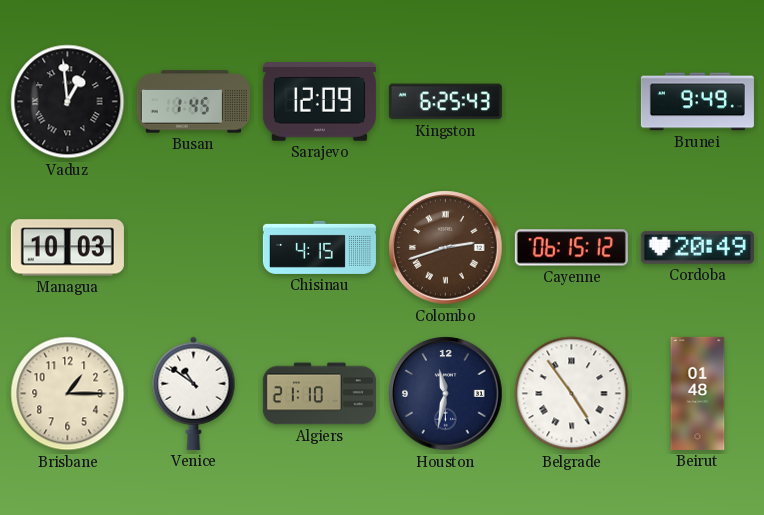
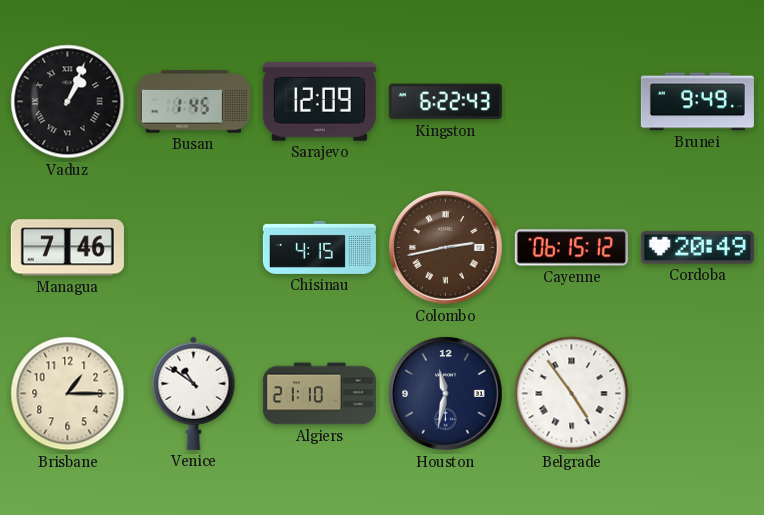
Vaduz: 12:59 -> 1:04 (68, 102)
Kingston: 6:25 -> 6:22 (445, 102)
Managua: 10:03 -> 7:46 (67, 248)
Colombo: 2:42 -> 2:43 (446, 248)
Beirut: 01:48 -> none (698, 393)
